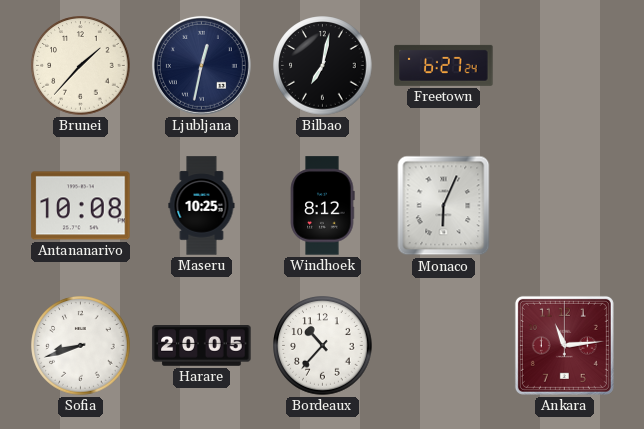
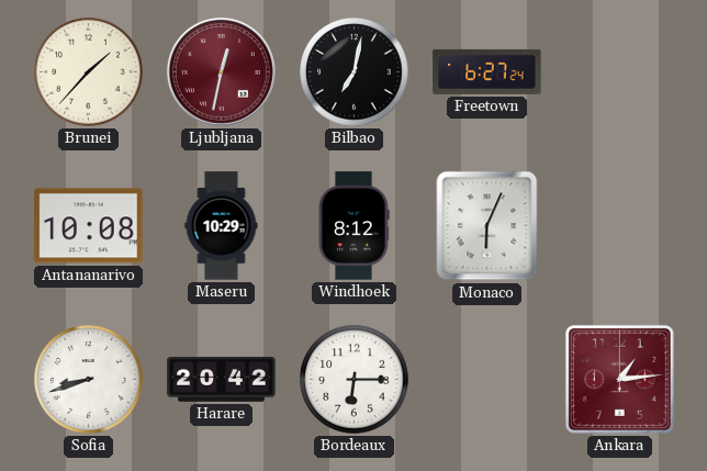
Ljubljana dial: navy -> burgundy (221, 71)
Maseru: 10:25 -> 10:29 (222, 226)
Harare: 20:05 -> 20:42 (222, 380)
Bordeaux: 10:37 -> 6:15 (355, 380)
Ankara: 11:14 -> 1:14 (619, 379)
